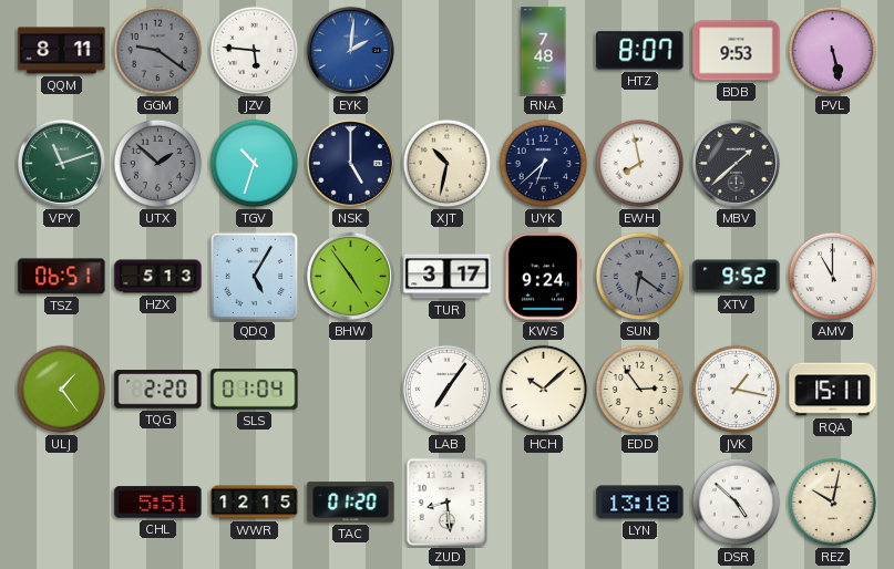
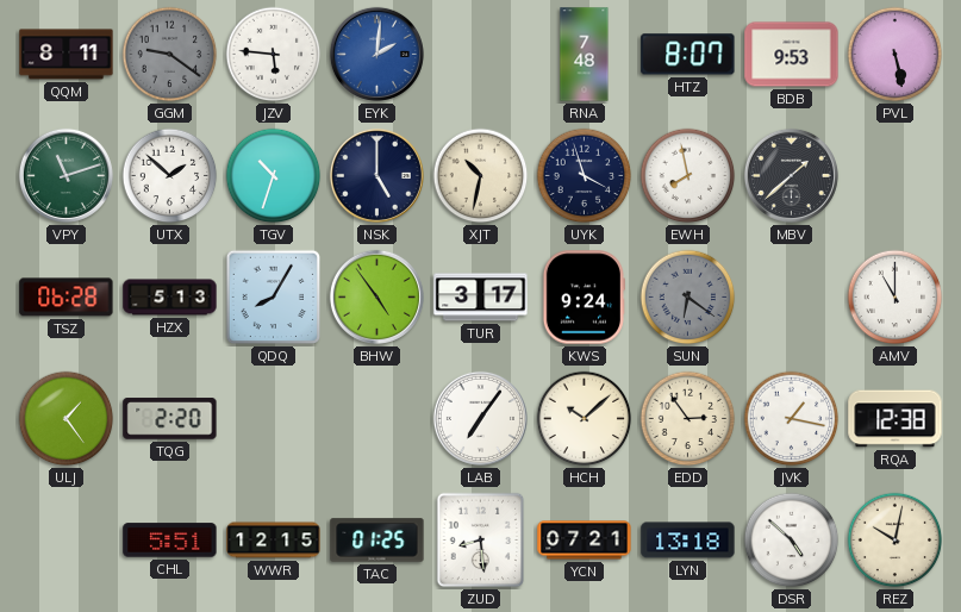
UTX dial: grey -> white (170, 176)
UYK: 6:38 -> 3:57 (585, 176)
TSZ: 06:51 -> 06:28 (67, 298)
QDQ: 5:05 -> 8:05 (274, 298)
XTV: 9:52 -> none (737, 277)
SLS: 01:04 -> none (255, 390)
RQA: 15:11 -> 12:38 (896, 419)
TAC: 01:20 -> 01:25 (377, 541)
YCN: none -> 07:21 (585, 541)
